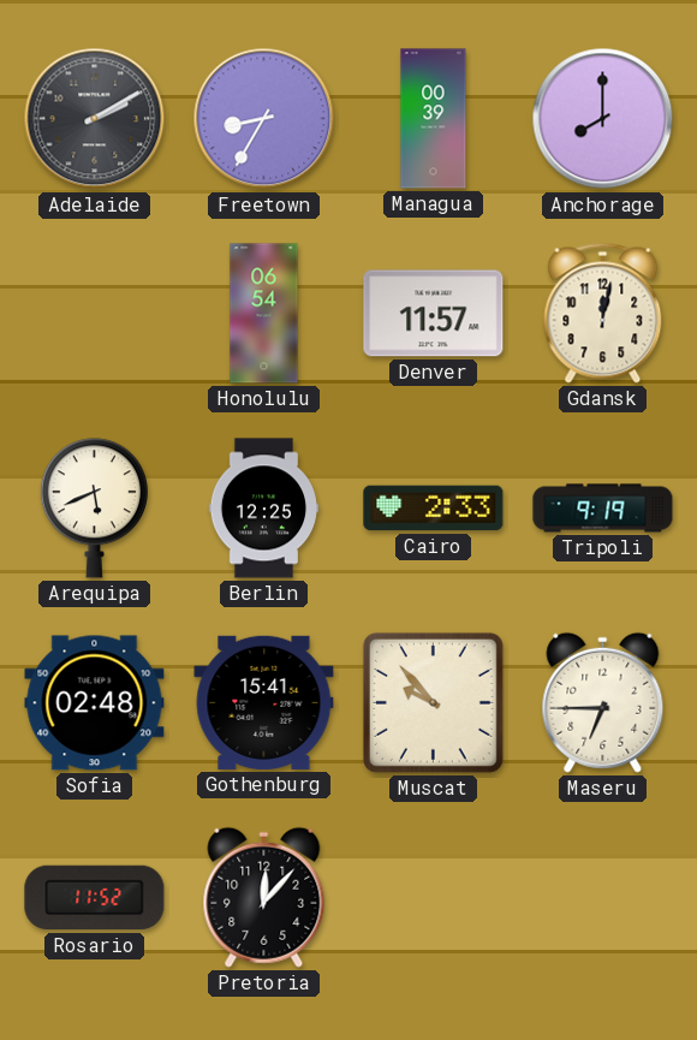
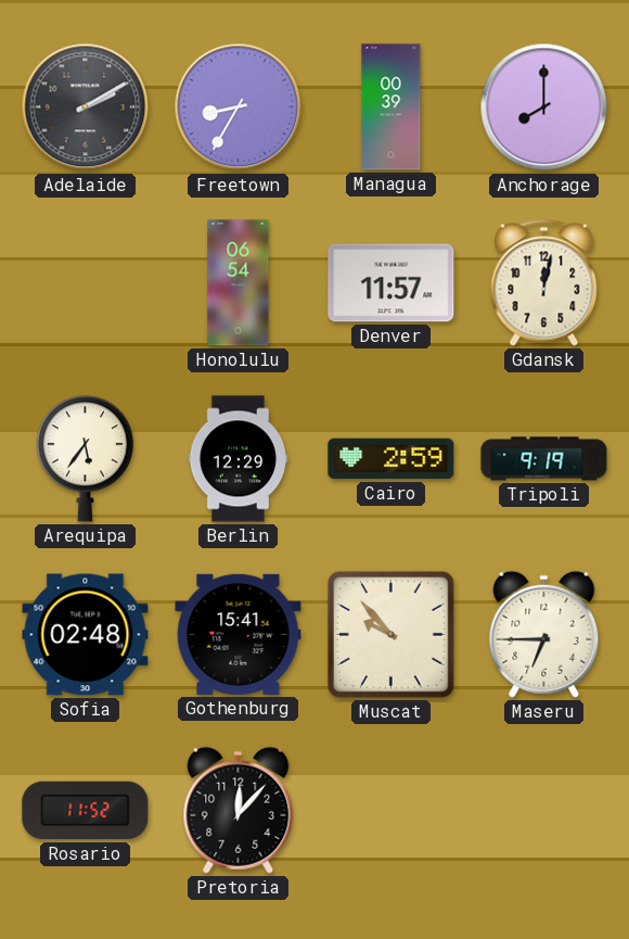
Arequipa: 5:41 -> 5:36 (85, 459)
Berlin: 12:25 -> 12:29 (239, 459)
Cairo: 2:33 -> 2:59 (391, 459)
